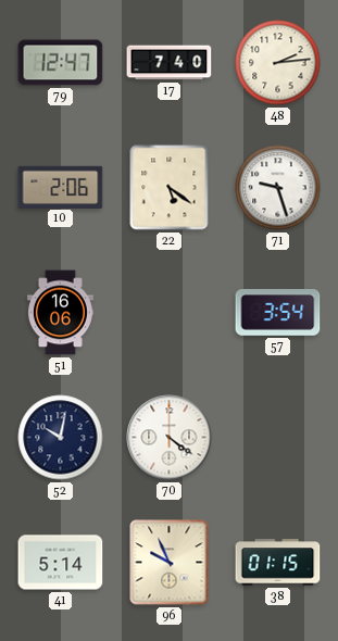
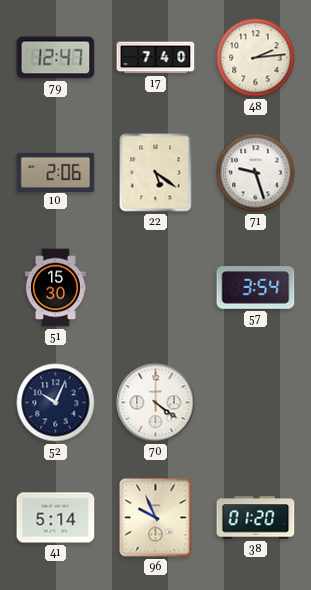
51: 16:06 -> 15:30 (55, 288)
52: 10:02 -> 10:04 (56, 403)
38: 01:15 -> 01:20 (256, 518)
